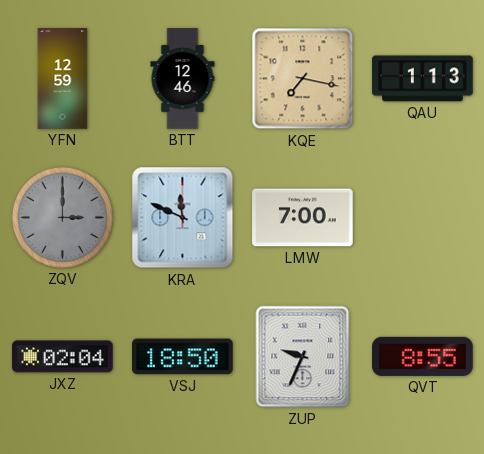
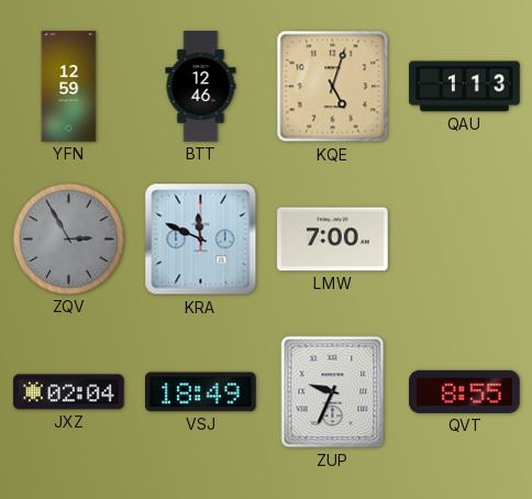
KQE: 7:17 -> 5:03 (333, 87)
ZQV: 3:00 -> 2:55 (68, 239)
VSJ: 18:50 -> 18:49 (201, 392)
